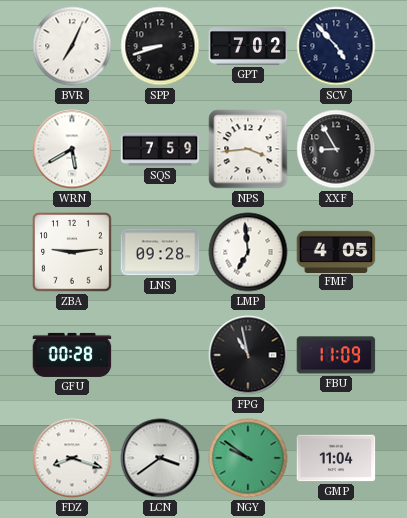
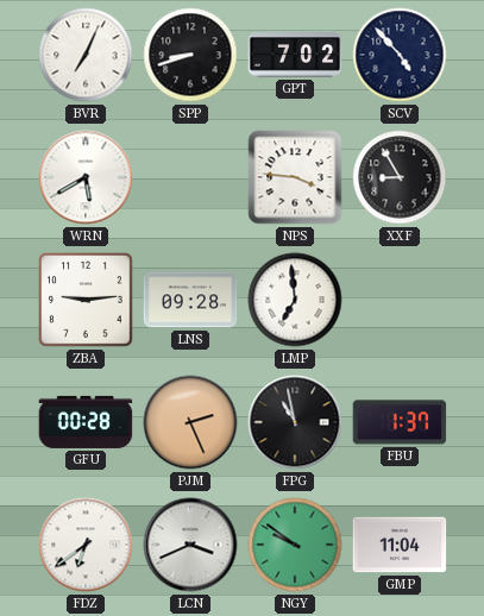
SQS: 7:59 -> none (160, 149)
NPS: 3:44 -> 3:46 (295, 177)
FMF: 4:05 -> none (336, 251)
PJM: none -> 2:26 (190, 422)
FBU: 11:09 -> 1:37 (400, 422)
FDZ: 8:18 -> 6:39 (86, 545)
LCN: 3:39 -> 3:41 (190, 545)
